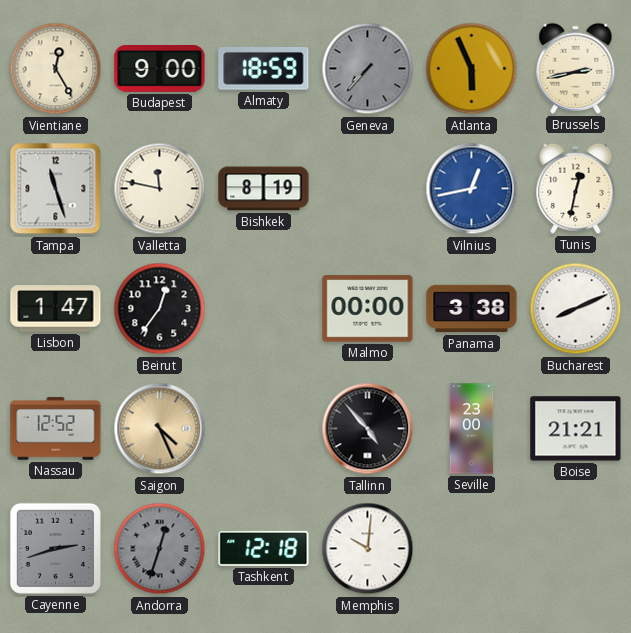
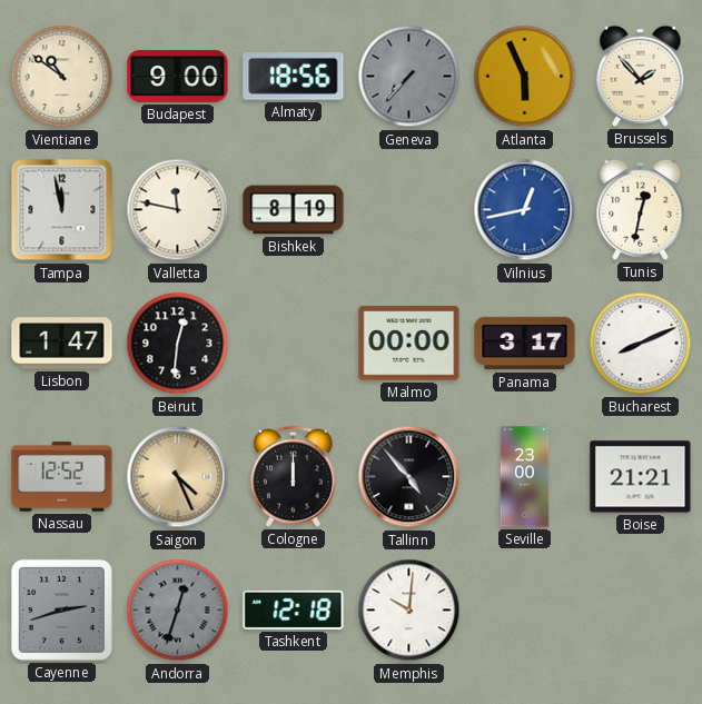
Vientiane: 12:25 -> 10:51 (62, 77)
Almaty: 18:59 -> 18:56 (294, 77)
Brussels: 2:43 -> 1:53 (641, 76)
Tampa: 11:27 -> 11:58 (62, 210)
Beirut: 12:36 -> 12:31 (178, 344)
Panama: 3:38 -> 3:17 (525, 344)
Cologne: none -> 12:00 (293, 476)
